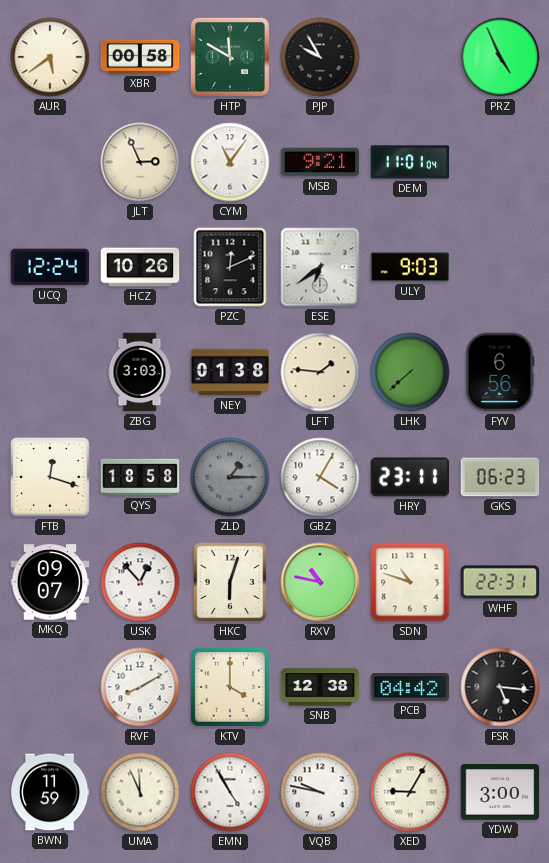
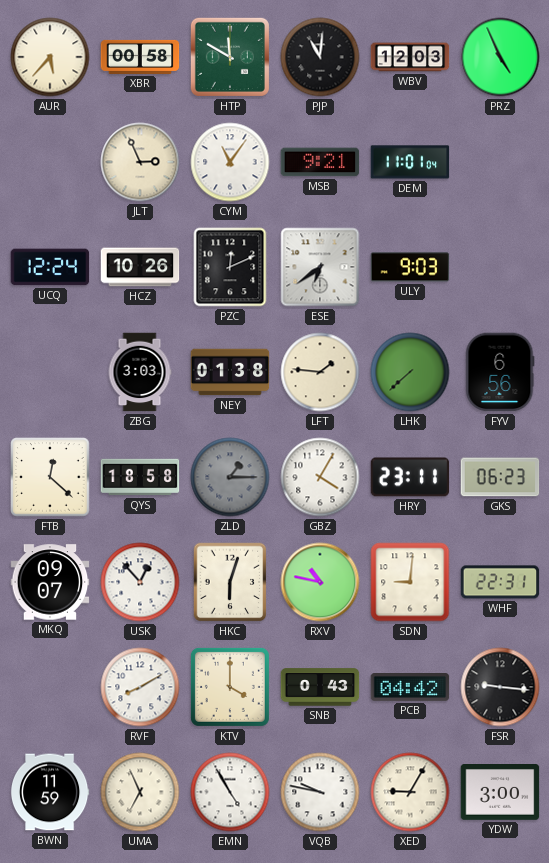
AUR: 5:39 -> 5:37 (50, 57)
PJP: 9:55 -> 11:01 (320, 57)
WBV: none -> 12:03 (410, 57)
FTB: 12:18 -> 12:22 (50, 477)
SDN: 10:48 -> 9:01 (410, 582)
SNB: 12:38 -> 0:43 (320, 687)
FSR: 5:16 -> 9:16 (500, 687)
UMA: 11:56 -> 6:56 (140, 792)
